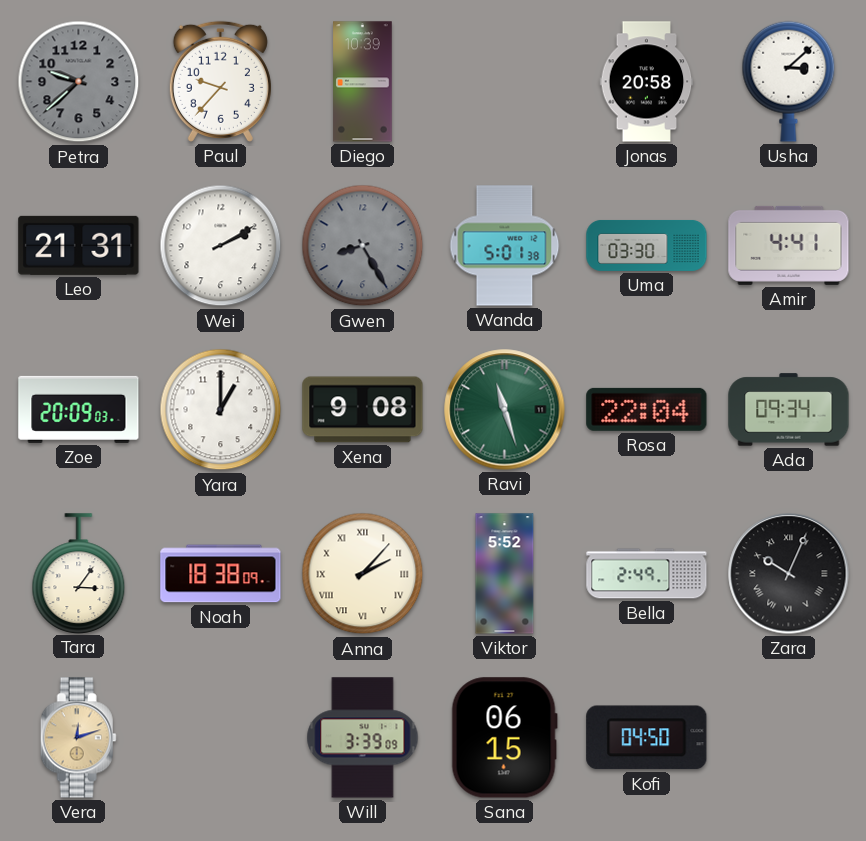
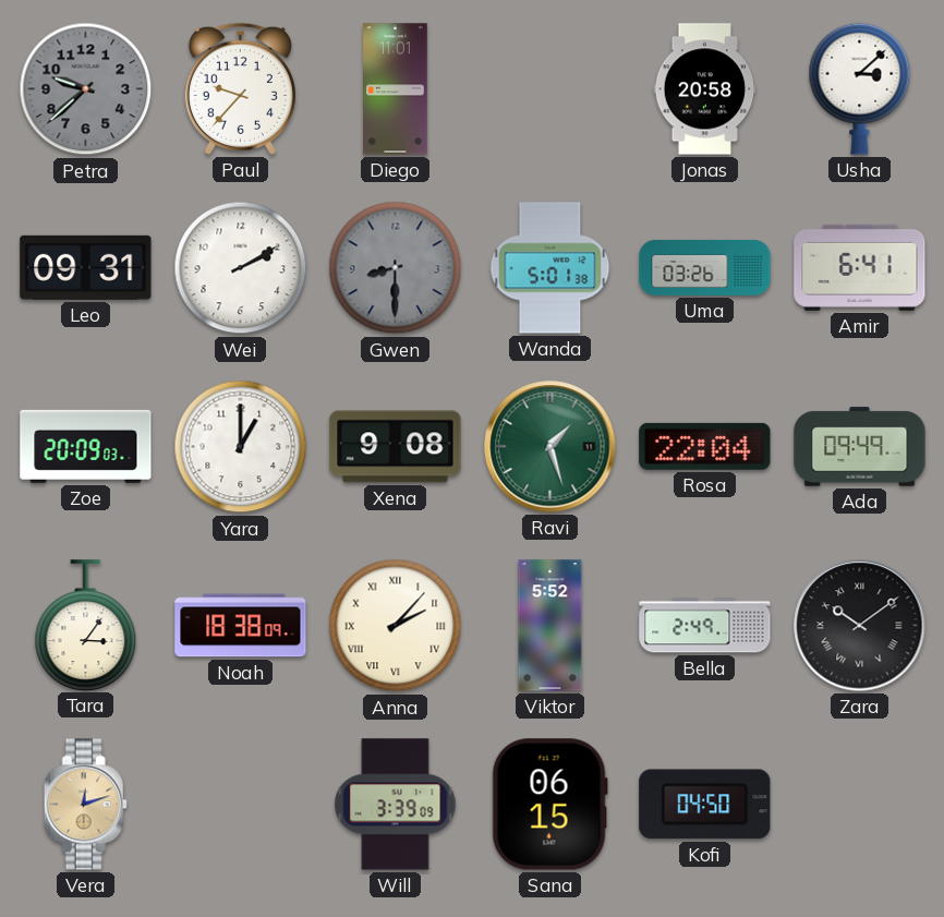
Diego: 10:39 -> 11:01 (396, 89)
Leo: 21:31 -> 09:31 (86, 267)
Gwen: 8:25 -> 8:30 (396, 268)
Uma: 03:30 -> 03:26 (705, 267)
Amir: 4:41 -> 6:41 (860, 267)
Ravi: 11:27 -> 1:27 (550, 447)
Ada: 09:34 -> 09:49 (860, 447)
Zara: 10:04 -> 10:09 (860, 626)
